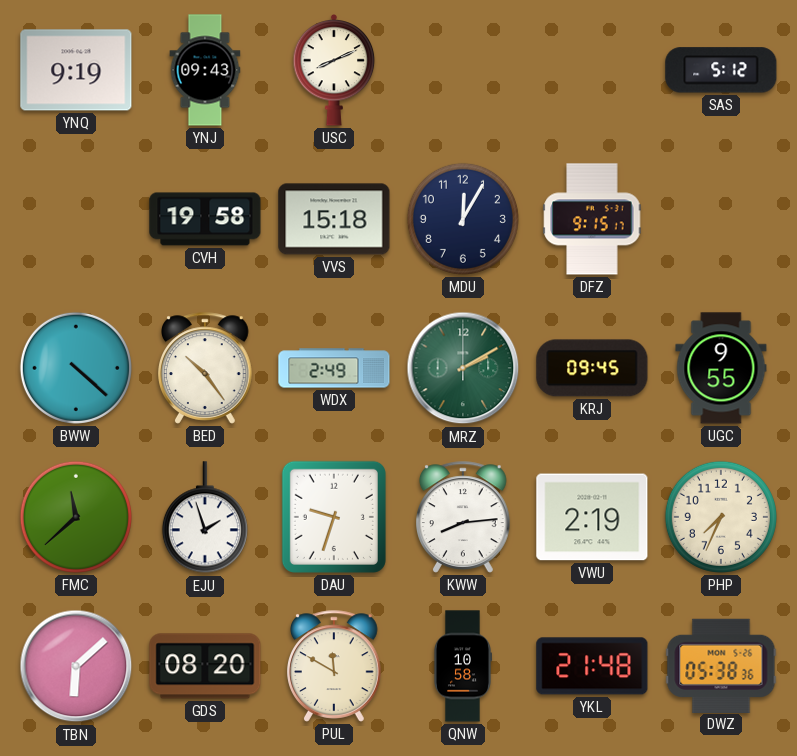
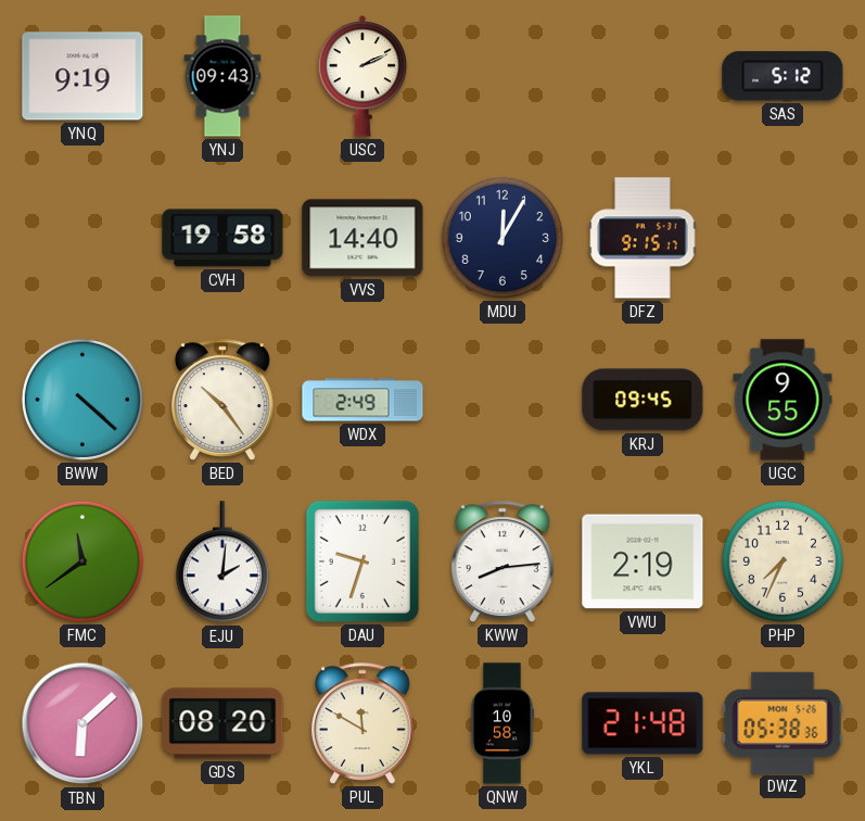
USC: 8:11 -> 2:11 (362, 76)
VVS: 15:18 -> 14:40 (362, 238)
MRZ: 2:10 -> none (463, 368)
FMC: 11:38 -> 11:39 (82, 561)
EJU: 1:57 -> 2:01 (222, 563)
